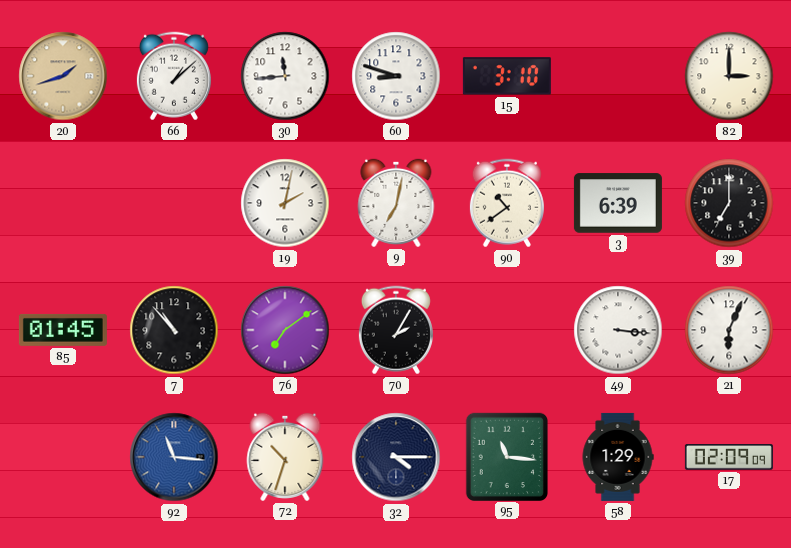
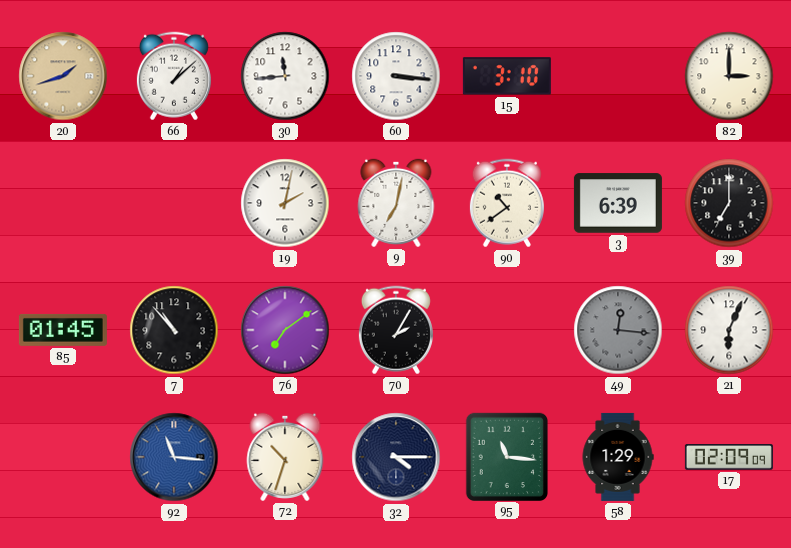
60: 8:48 -> 3:16 (396, 76)
49: 3:16 -> 12:16 (618, 330)
49 dial: white -> grey (618, 330)
